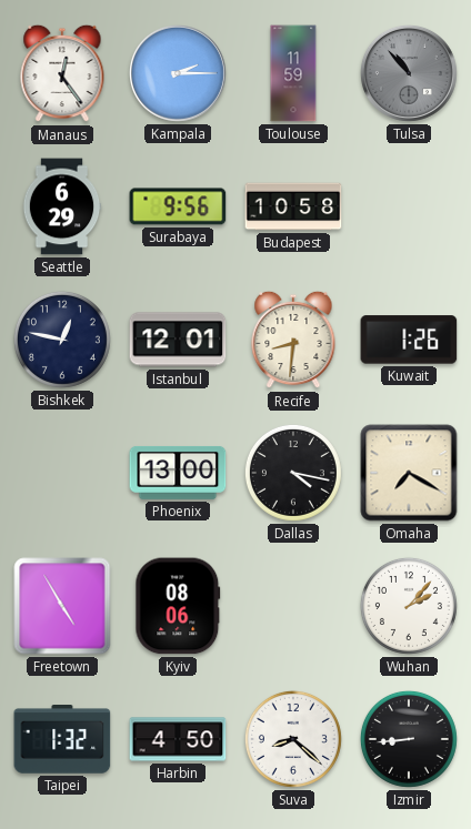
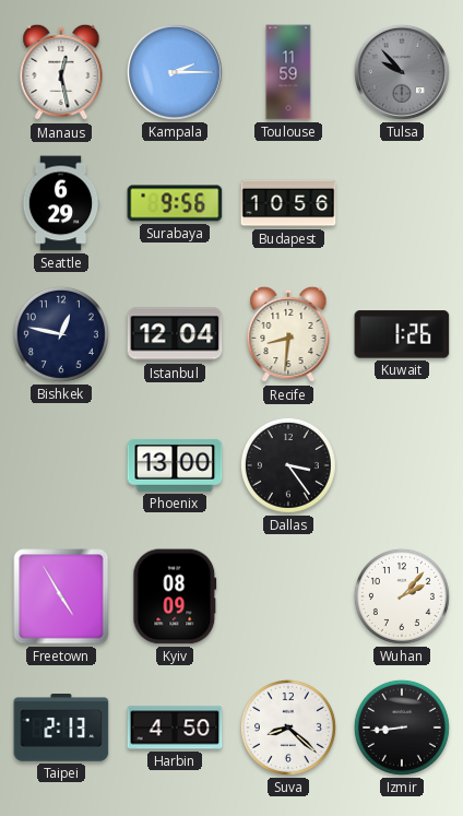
Manaus: 12:24 -> 12:28 (61, 72)
Tulsa: 10:53 -> 9:53 (402, 72)
Budapest: 10:58 -> 10:56 (288, 203)
Istanbul: 12:01 -> 12:04 (175, 334)
Dallas: 4:17 -> 3:24 (288, 465)
Omaha: 7:20 -> none (409, 473)
Kyiv: 08:06 -> 08:09 (175, 596)
Taipei: 1:32 -> 2:13 (61, 729)
